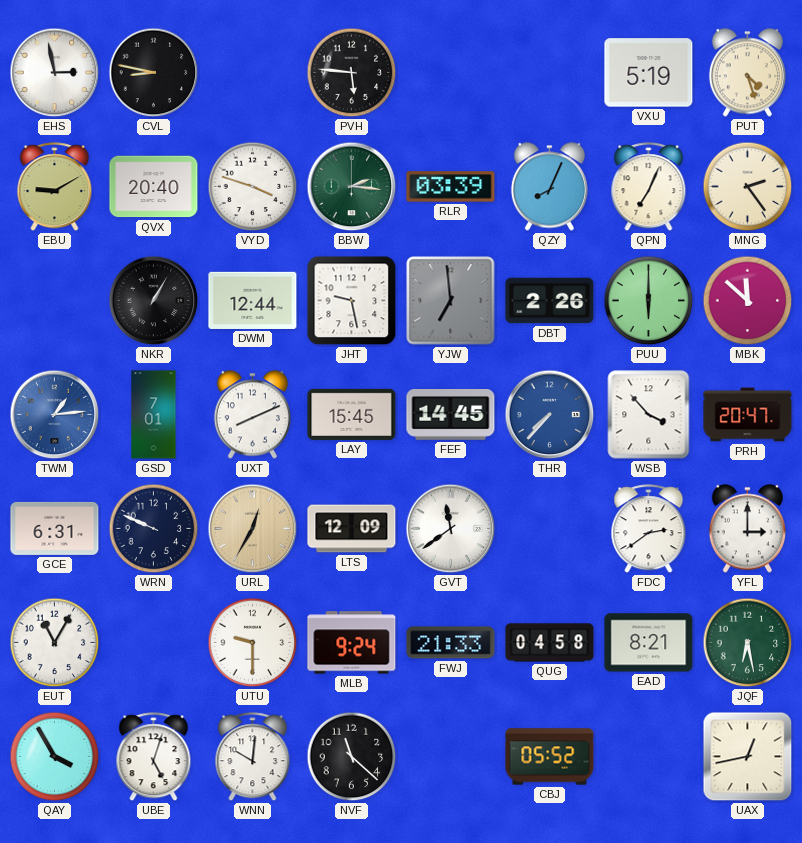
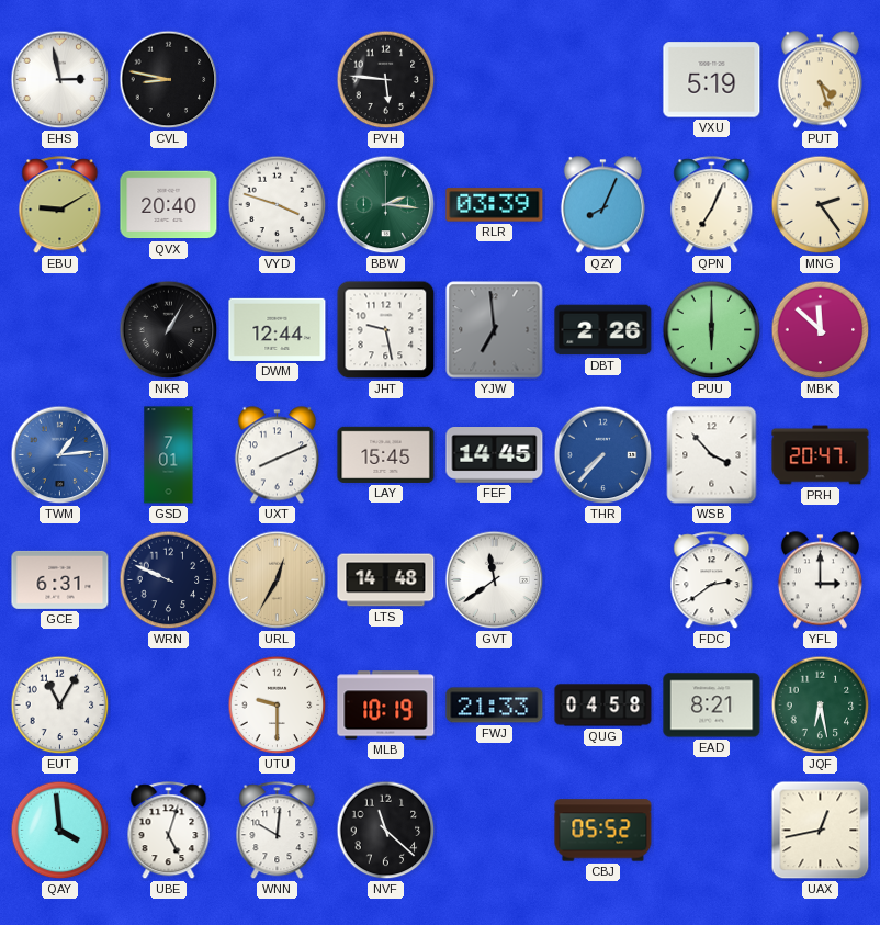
LTS: 12:09 -> 14:48 (386, 580)
MLB: 9:24 -> 10:19 (386, 706)
QAY: 3:55 -> 3:59 (60, 831)
